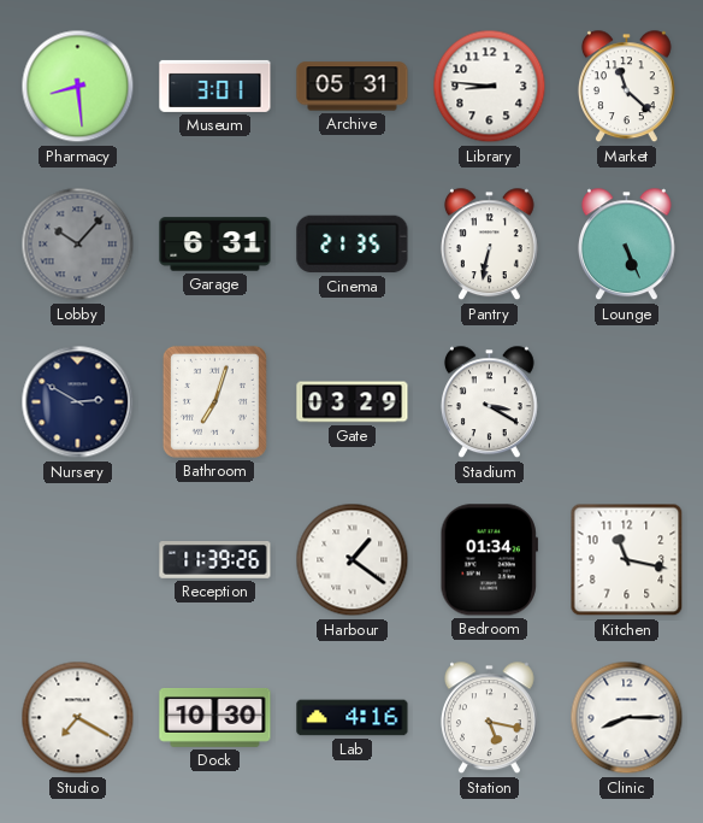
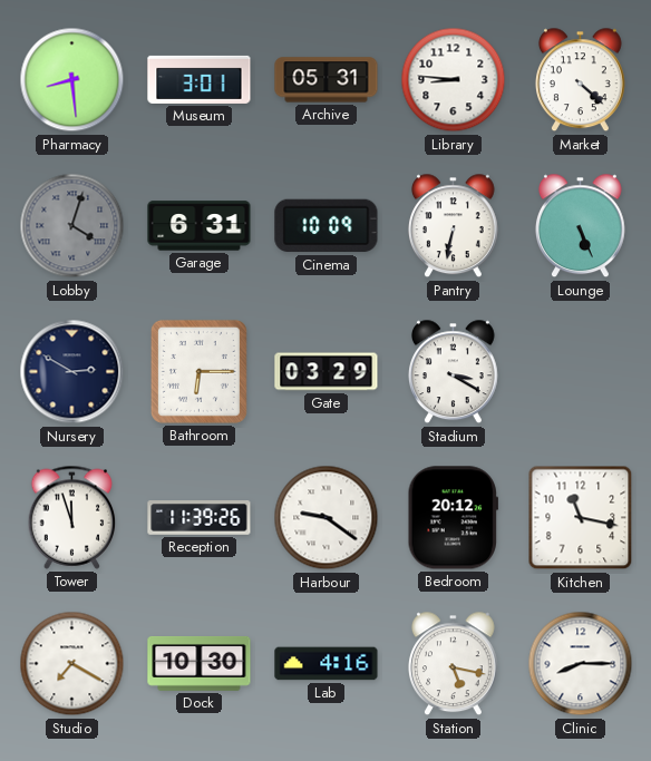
Market: 11:22 -> 4:22 (580, 80)
Lobby: 10:07 -> 4:03 (72, 226)
Cinema: 21:35 -> 10:09 (327, 226)
Bathroom: 7:03 -> 6:15 (198, 371)
Tower: none -> 11:57 (72, 517)
Harbour: 1:21 -> 9:21 (327, 518)
Bedroom: 01:34 -> 20:12 (453, 518)
